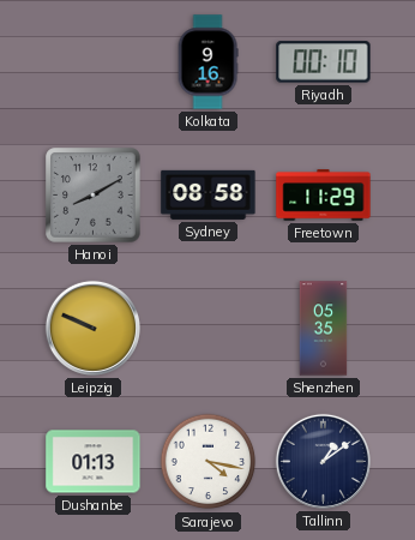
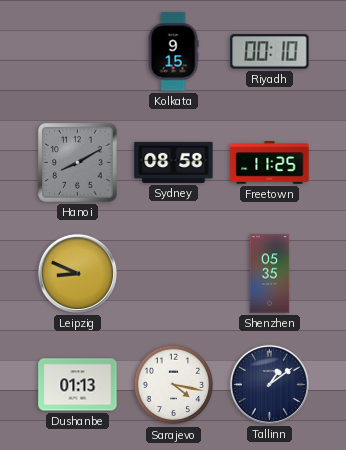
Kolkata: 9:16 -> 9:15 (173, 52)
Freetown: 11:29 -> 11:25 (270, 163)
Leipzig: 9:49 -> 8:49 (77, 273)
